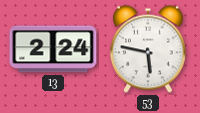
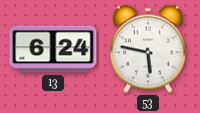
13: 2:24 -> 6:24 (53, 49)
